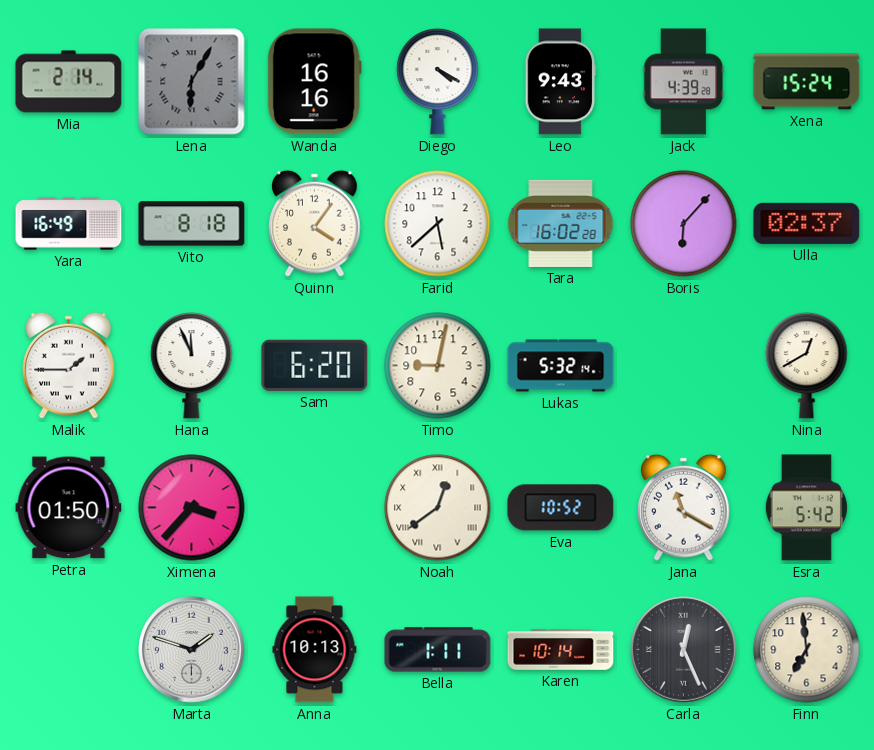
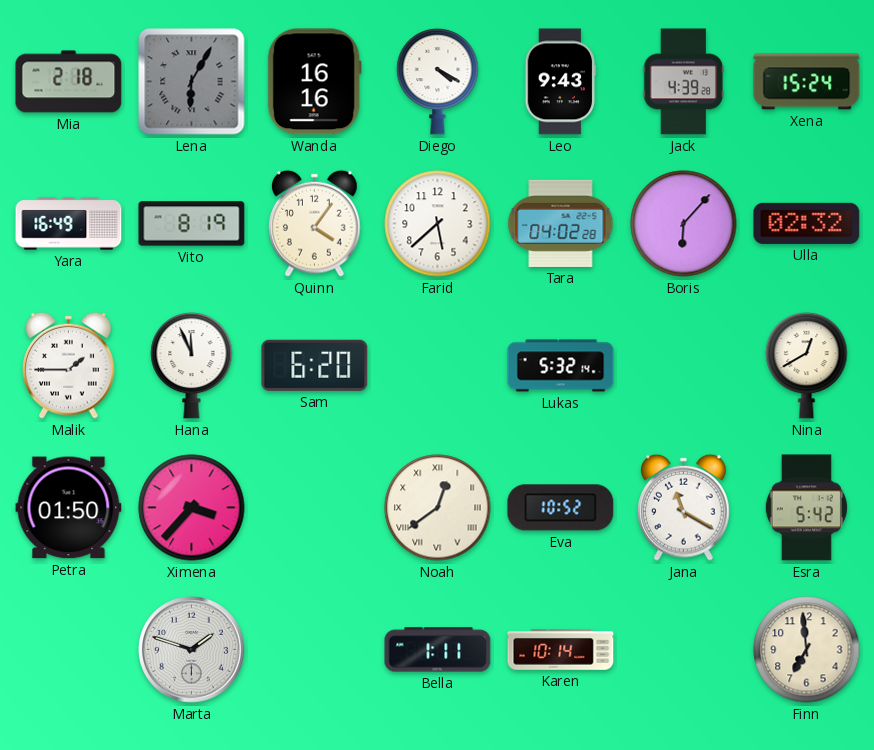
Mia: 2:14 -> 2:18 (69, 82)
Vito: 8:18 -> 8:19 (192, 224)
Tara: 16:02 -> 04:02 (561, 223)
Ulla: 02:37 -> 02:32 (807, 223)
Timo: 9:02 -> none (438, 366)
Anna: 10:13 -> none (315, 650)
Carla: 12:26 -> none (684, 650)
